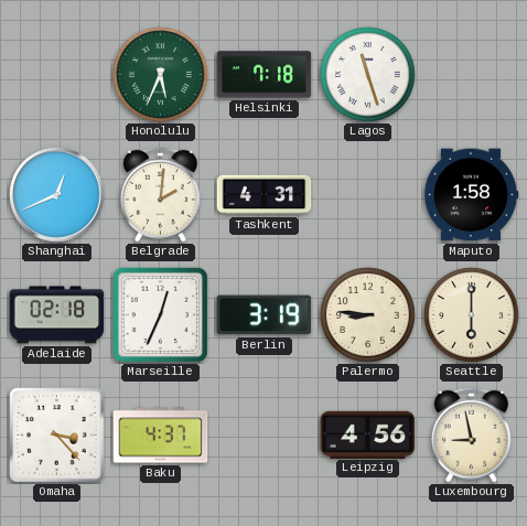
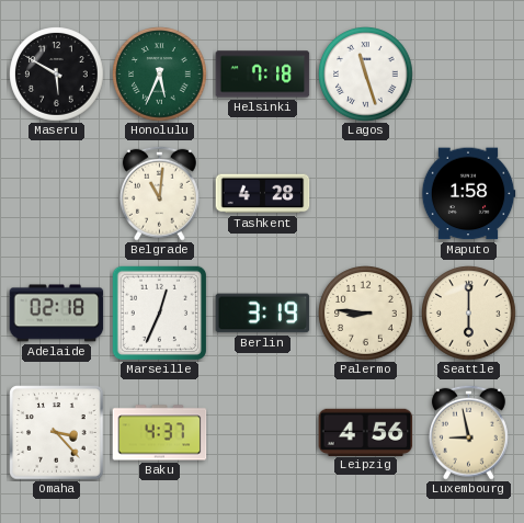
Maseru: none -> 5:50 (57, 75)
Shanghai: 12:41 -> none (57, 195)
Belgrade: 2:01 -> 11:01 (159, 193)
Tashkent: 4:31 -> 4:28 (263, 194)
